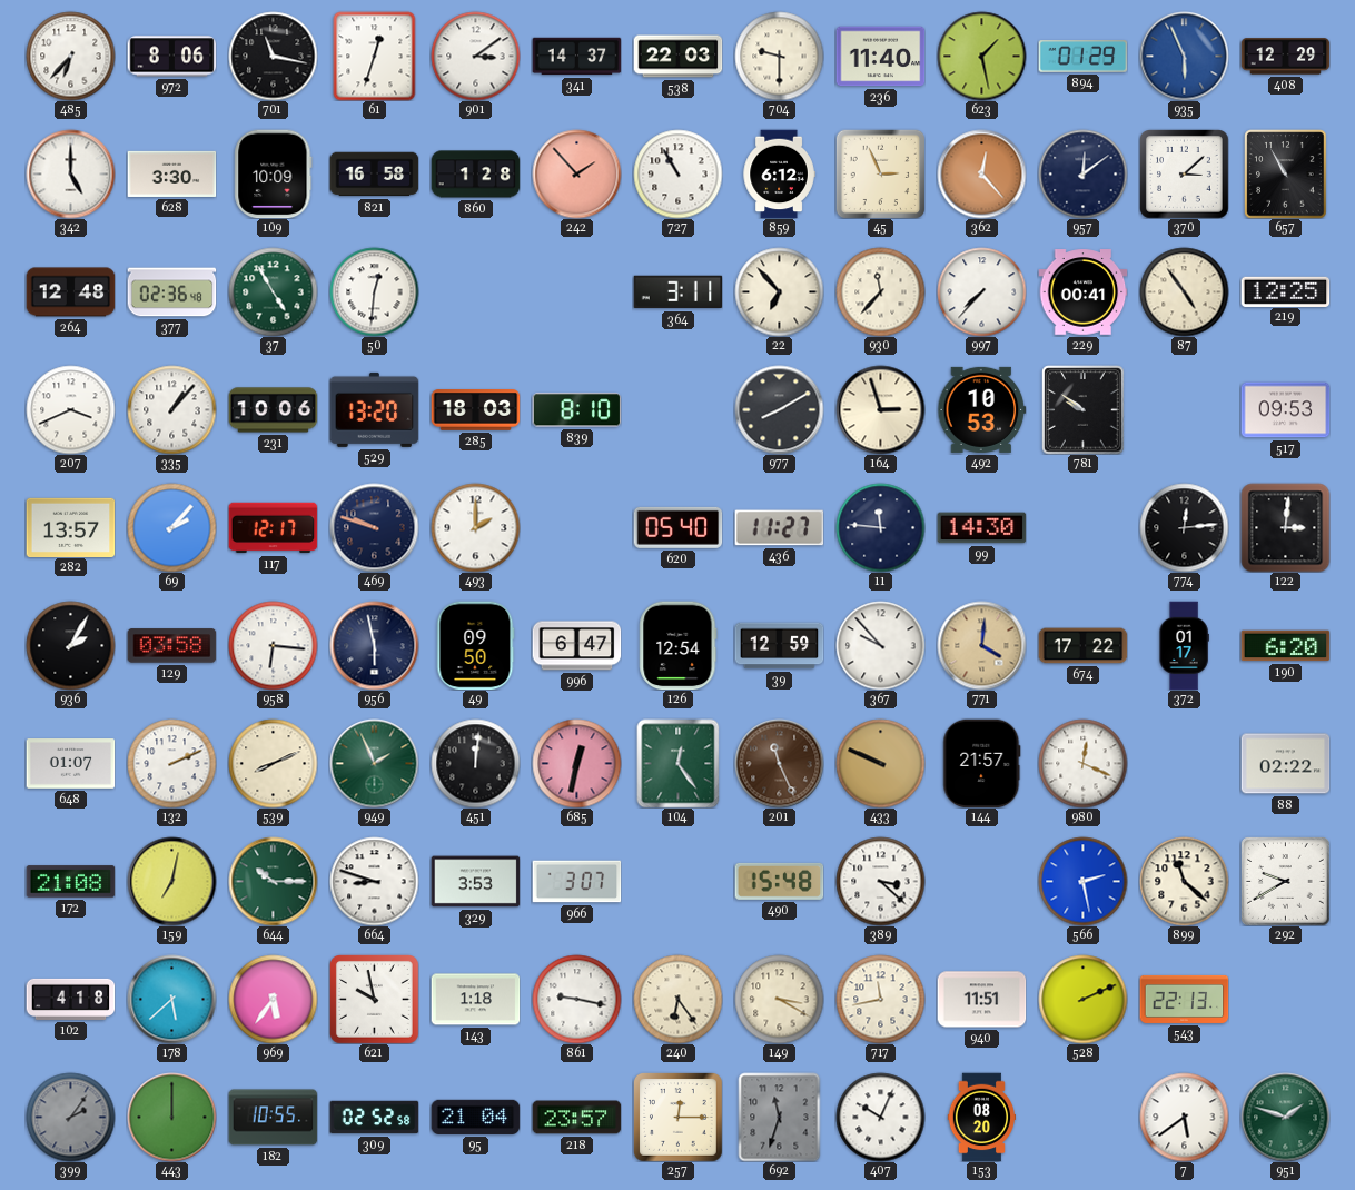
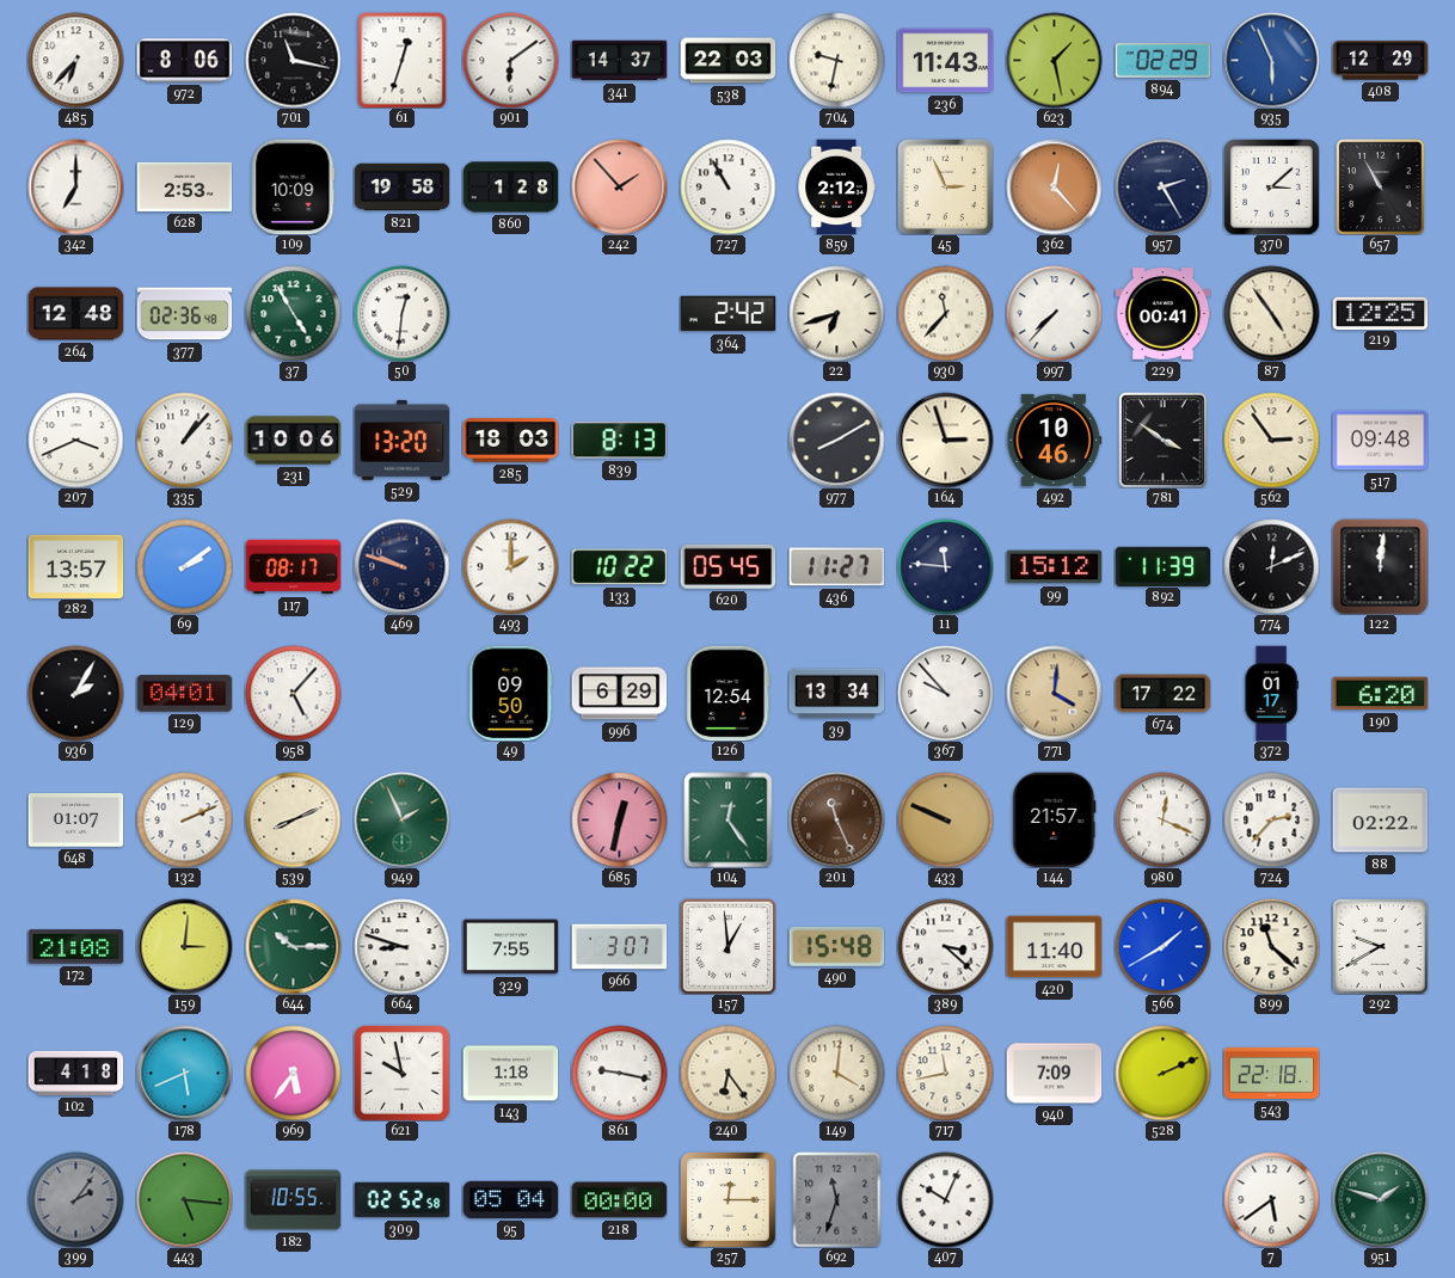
901: 3:09 -> 6:09 (510, 60)
704: 9:30 -> 9:32 (836, 60)
236: 11:40 -> 11:43 (945, 61)
894: 01:29 -> 02:29 (1162, 61)
342: 5:00 -> 7:00 (75, 186)
628: 3:30 -> 2:53 (184, 186)
821: 16:58 -> 19:58 (401, 188)
859: 6:12 -> 2:12 (836, 186)
957: 12:09 -> 2:25 (1162, 186)
364: 3:11 -> 2:42 (727, 314)
22: 6:53 -> 6:42 (836, 313)
839: 8:10 -> 8:13 (619, 441)
492: 10:53 -> 10:46 (1054, 440)
781: 9:51 -> 3:51 (1164, 440)
562: none -> 2:54 (1271, 440)
517: 09:53 -> 09:48 (1380, 441)
69: 2:07 -> 2:09 (184, 566)
117: 12:17 -> 08:17 (293, 567)
133: none -> 10:22 (619, 567)
620: 05:40 -> 05:45 (727, 566)
99: 14:30 -> 15:12 (1054, 567)
892: none -> 11:39 (1162, 566)
774: 12:14 -> 12:11 (1271, 566)
122: 3:01 -> 12:01 (1380, 566)
129: 03:58 -> 04:01 (184, 694)
958: 6:16 -> 5:07 (293, 693)
956: 5:58 -> none (374, 645)
996: 6:47 -> 6:29 (619, 694)
39: 12:59 -> 13:34 (836, 694)
451: 12:01 -> none (475, 763)
724: none -> 2:37 (1271, 819)
159: 7:02 -> 3:01 (184, 946)
329: 3:53 -> 7:55 (510, 947)
157: none -> 12:59 (727, 946)
420: none -> 11:40 (1054, 947)
566: 2:28 -> 1:40 (1162, 946)
178: 5:38 -> 5:41 (184, 1073)
149: 3:20 -> 4:01 (836, 1073)
940: 11:51 -> 7:09 (1054, 1074)
543: 22:13 -> 22:18 (1271, 1073)
443: 12:00 -> 5:16 (184, 1199)
95: 21:04 -> 05:04 (510, 1199)
218: 23:57 -> 00:00 (619, 1200)
153: 08:20 -> none (982, 1117)
